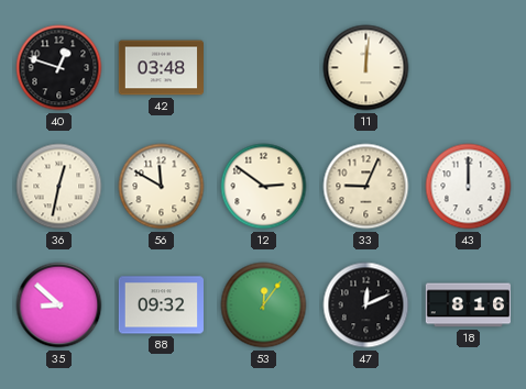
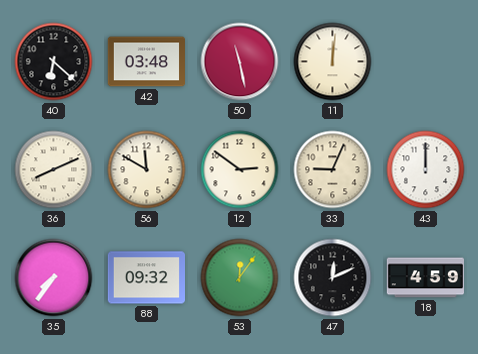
40: 12:48 -> 6:22 (54, 62)
50: none -> 11:28 (240, 62)
36: 12:32 -> 8:11 (54, 170)
35: 8:52 -> 7:36 (54, 278)
18: 8:16 -> 4:59 (425, 278)
